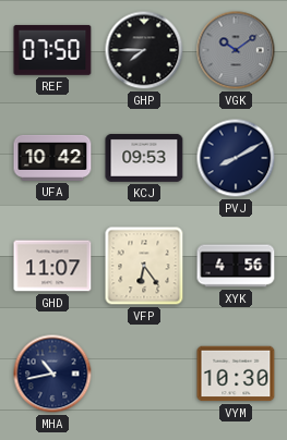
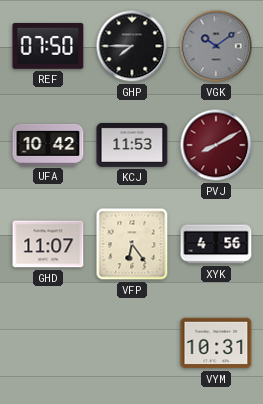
KCJ: 09:53 -> 11:53 (132, 145)
PVJ dial: navy -> burgundy (216, 145)
MHA: 10:43 -> none (52, 374)
VYM: 10:30 -> 10:31 (216, 343)
